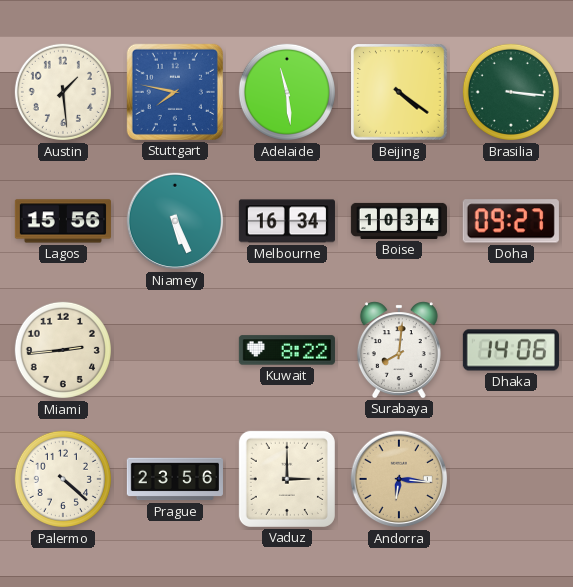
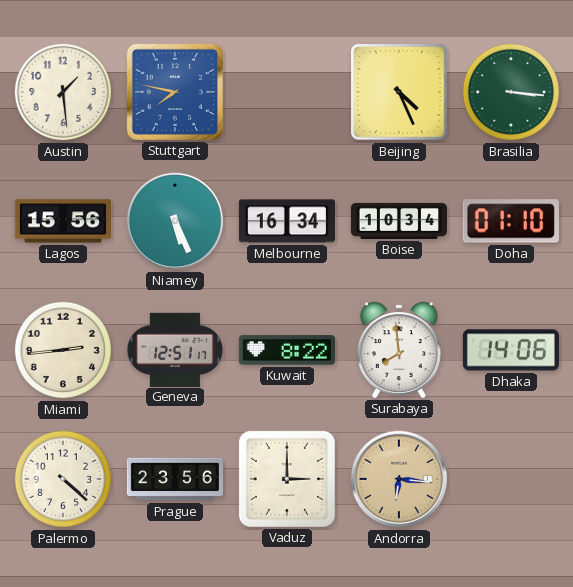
Adelaide: 11:29 -> none (287, 92)
Beijing: 4:21 -> 4:26 (399, 92)
Doha: 09:27 -> 01:10 (511, 221)
Geneva: none -> 12:51 (174, 349)
Surabaya: 8:01 -> 7:59 (399, 350)
